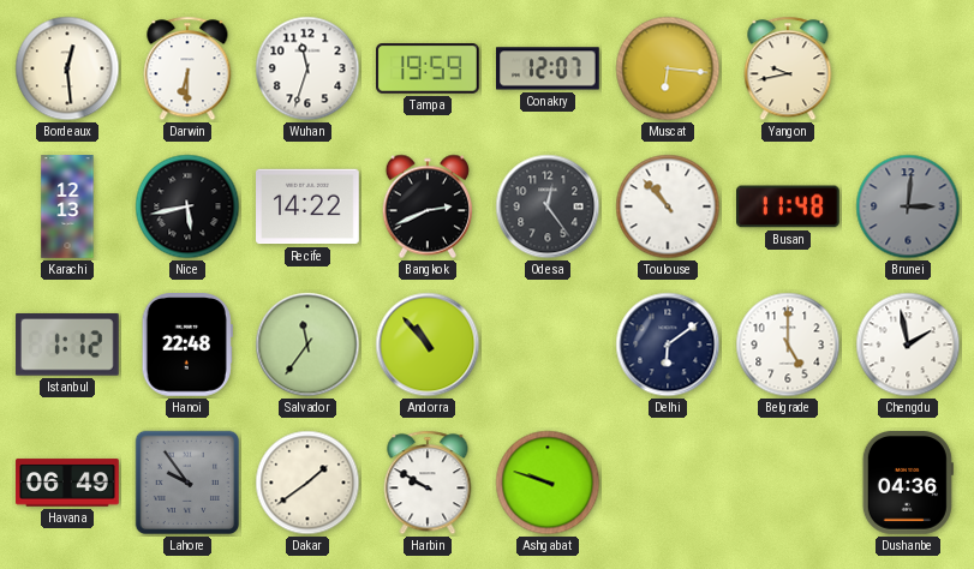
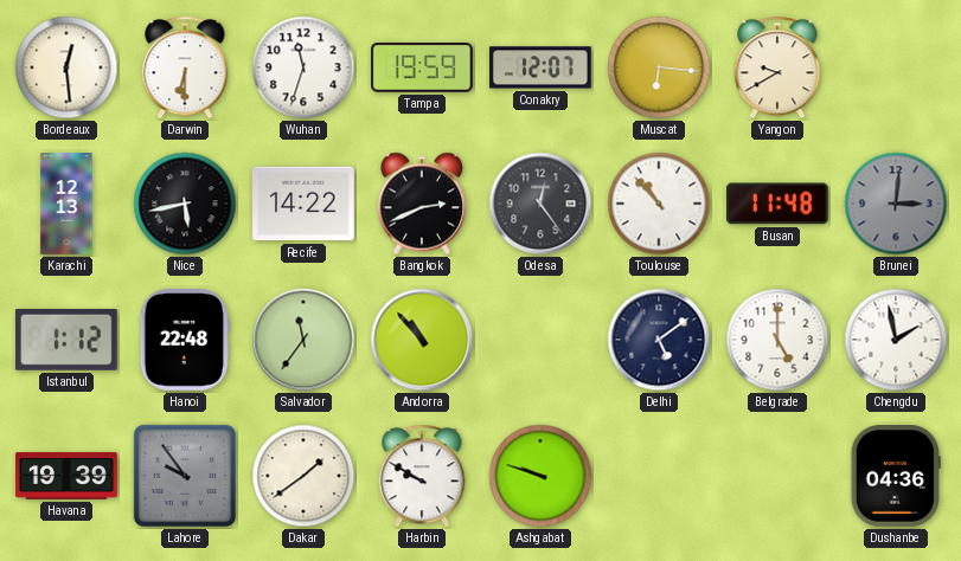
Yangon: 9:43 -> 9:40 (777, 67)
Delhi: 6:09 -> 5:09 (659, 340)
Havana: 06:49 -> 19:39 (66, 476)
